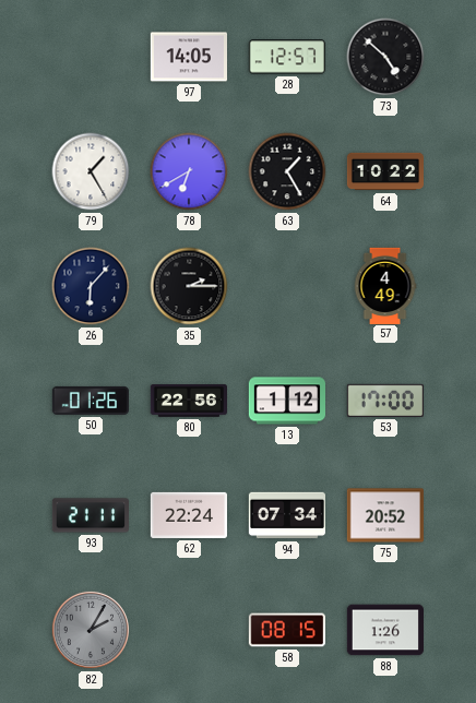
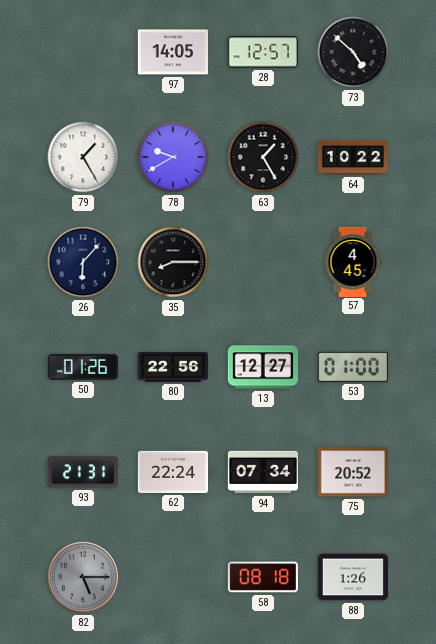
78: 6:40 -> 9:40 (173, 157)
35: 2:15 -> 8:15 (173, 262)
57: 4:49 -> 4:45 (353, 261)
13: 1:12 -> 12:27 (262, 367)
53: 17:00 -> 01:00 (353, 367)
93: 21:11 -> 21:31 (82, 472)
82: 2:05 -> 5:15 (83, 577)
58: 08:15 -> 08:18 (262, 577)
